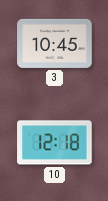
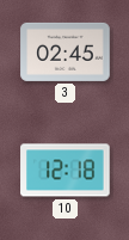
3: 10:45 -> 02:45 (66, 51)
